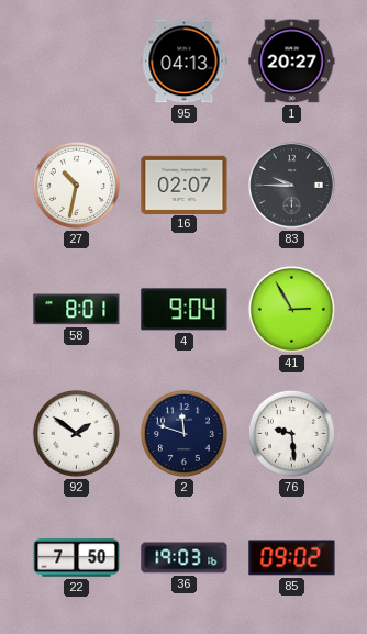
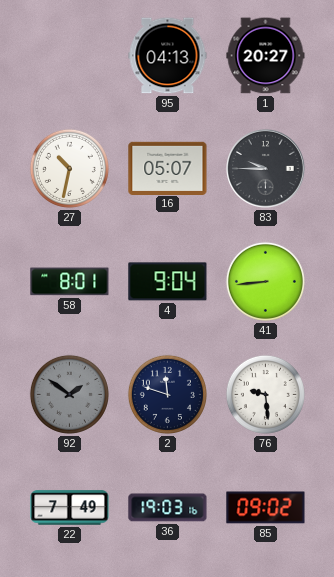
16: 02:07 -> 05:07 (168, 168)
41: 2:55 -> 8:44 (265, 281)
92 dial: white -> grey (69, 394)
22: 7:50 -> 7:49 (70, 508)
